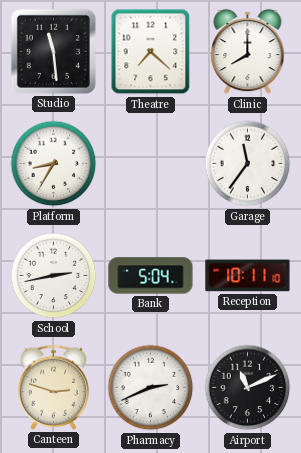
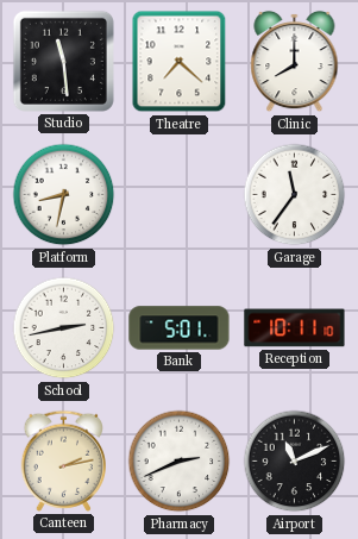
Platform: 8:35 -> 8:32 (64, 195)
Bank: 5:04 -> 5:01 (180, 328)
Canteen: 2:48 -> 2:13 (63, 460)
